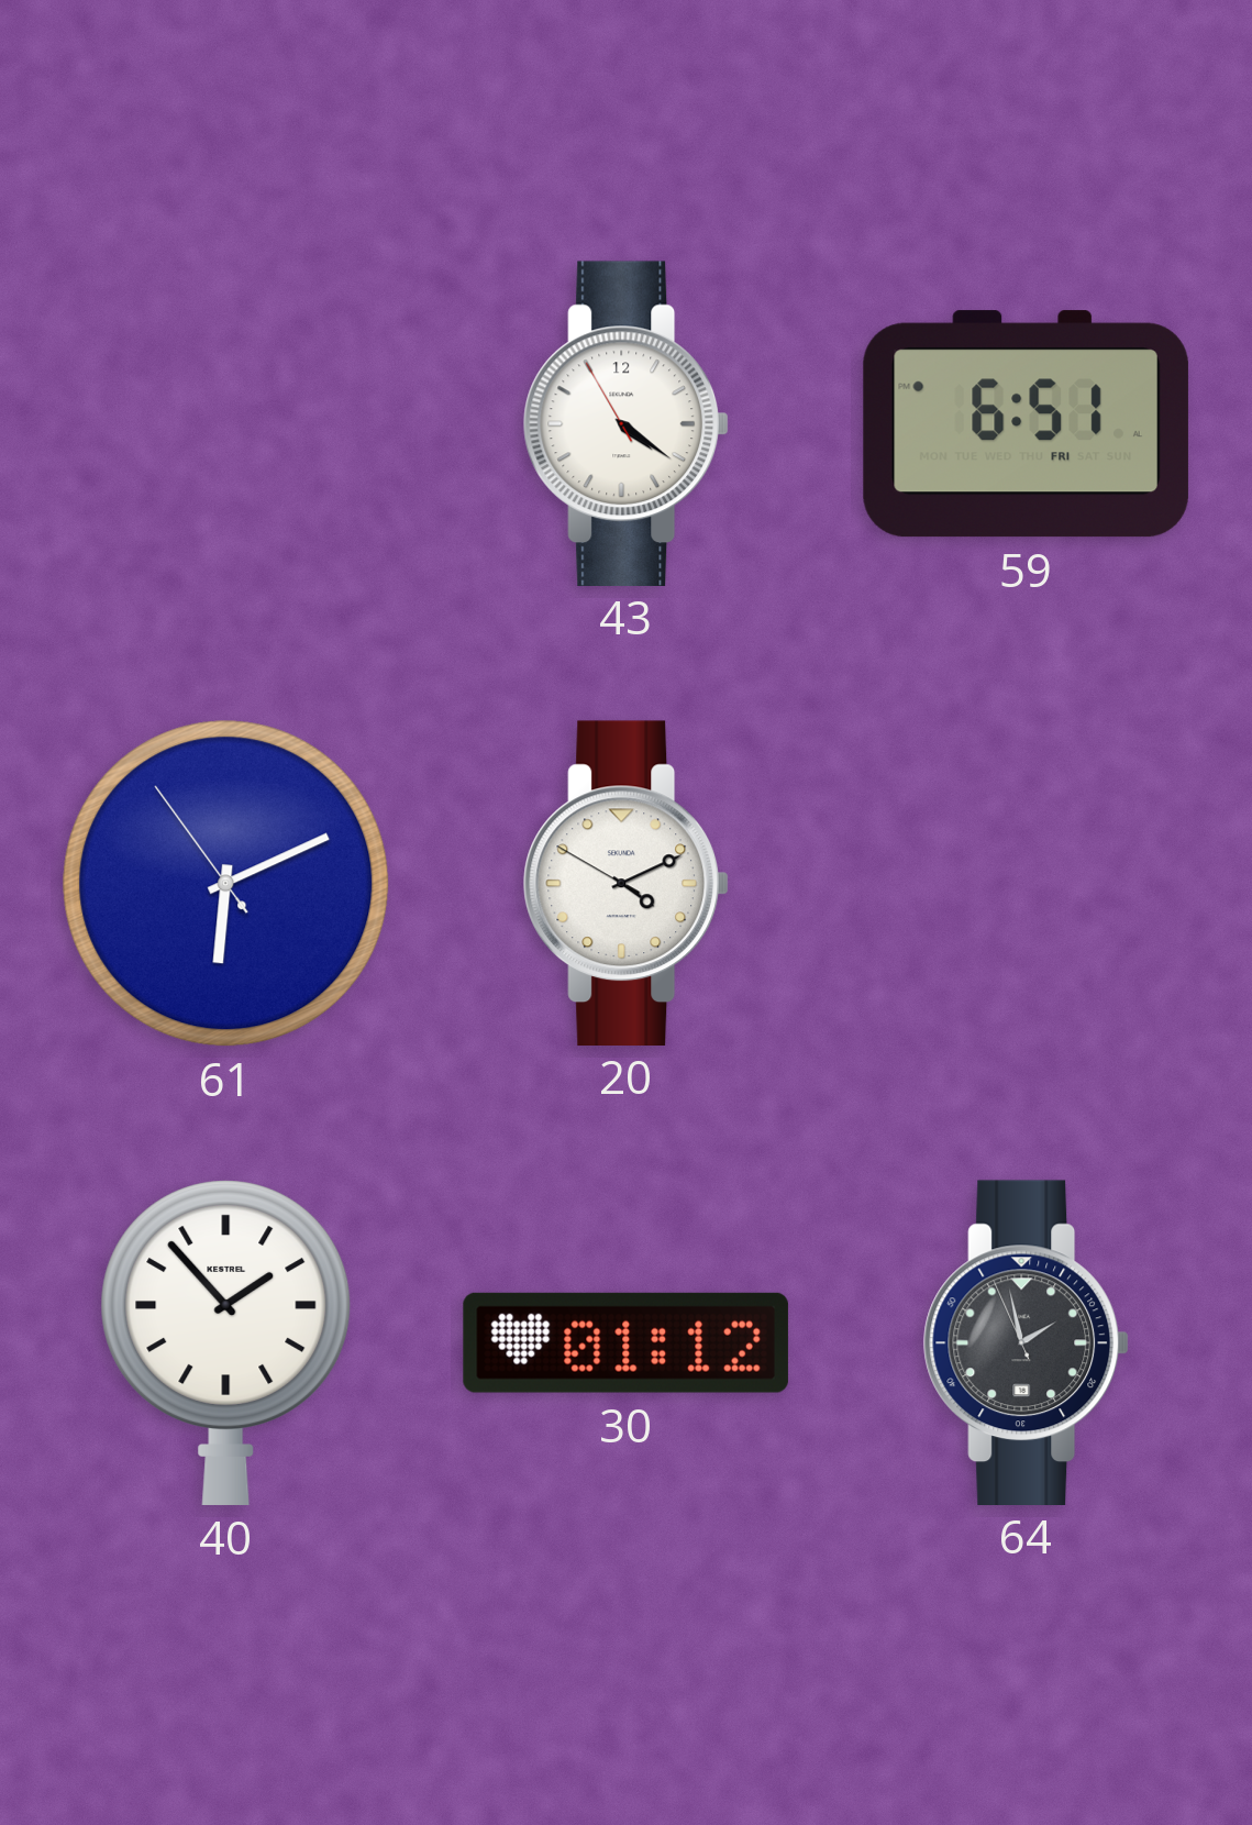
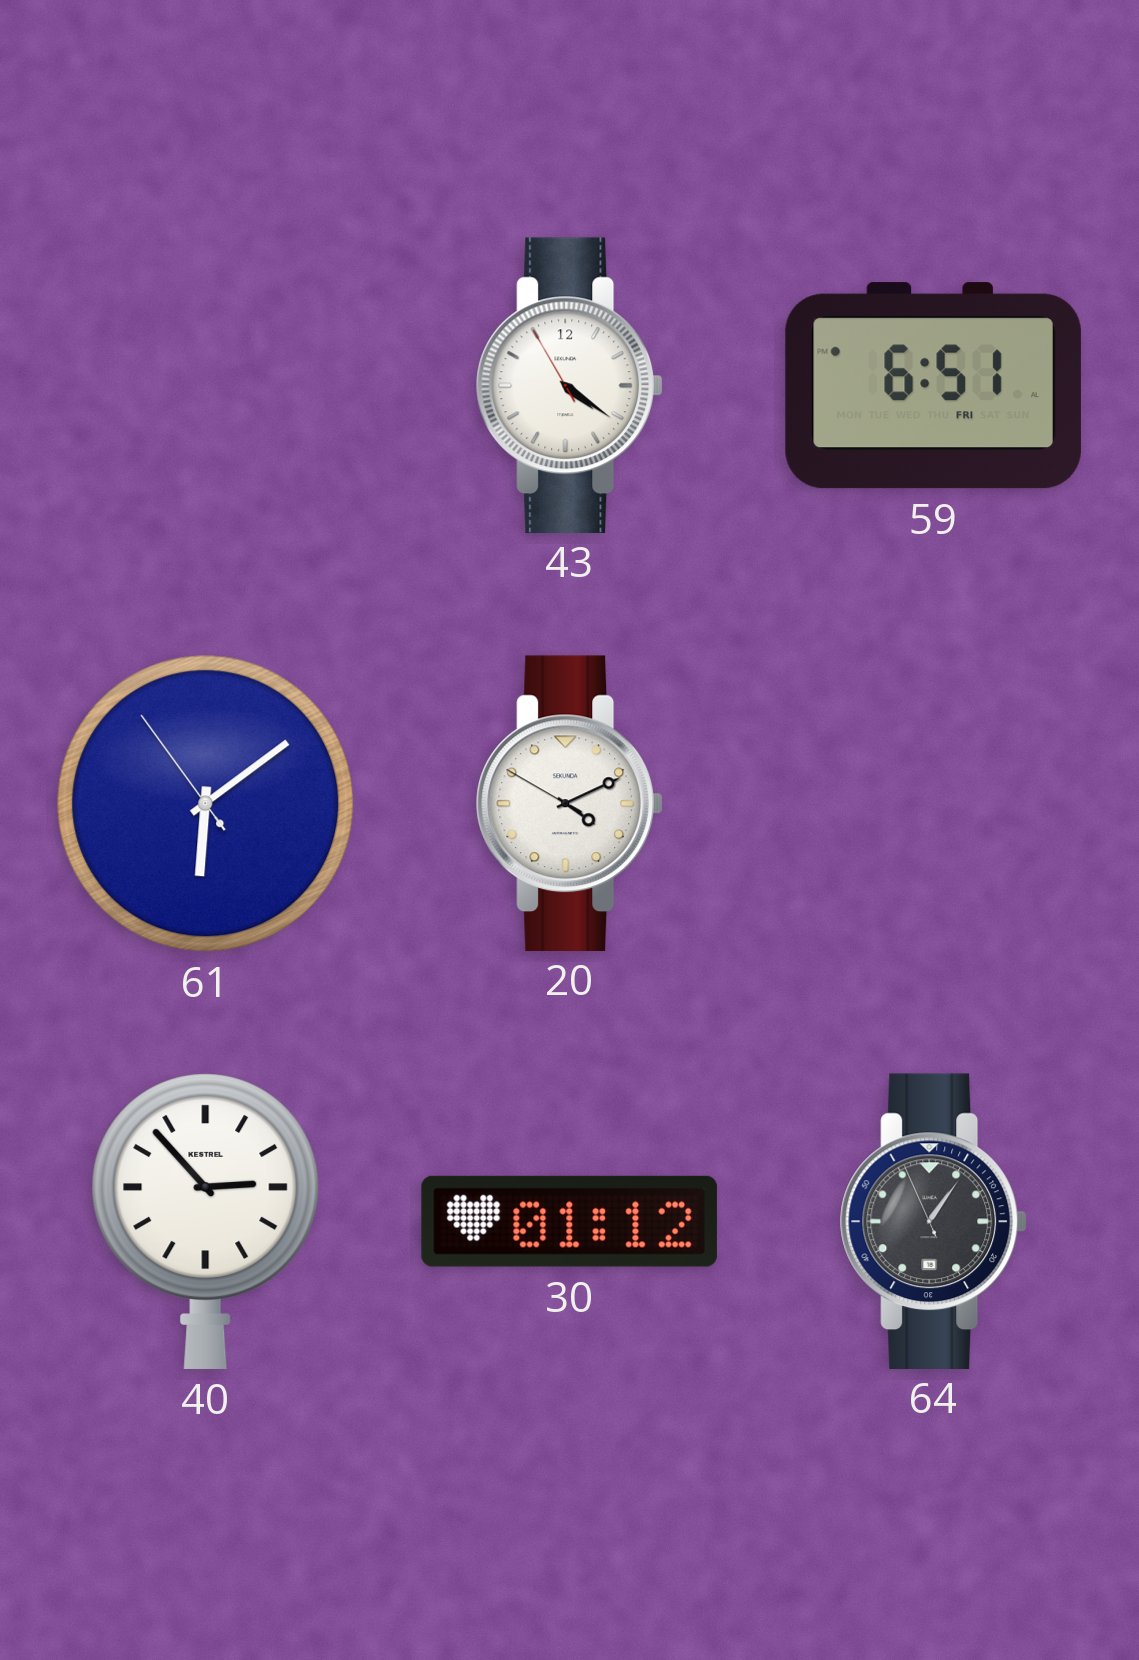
61: 6:10 -> 6:08 (206, 804)
40: 1:53 -> 2:53 (206, 1222)
64: 1:57 -> 1:05 (934, 1221)
